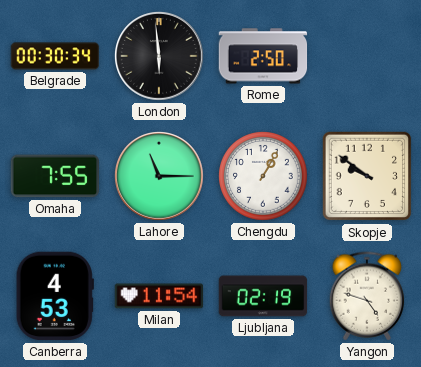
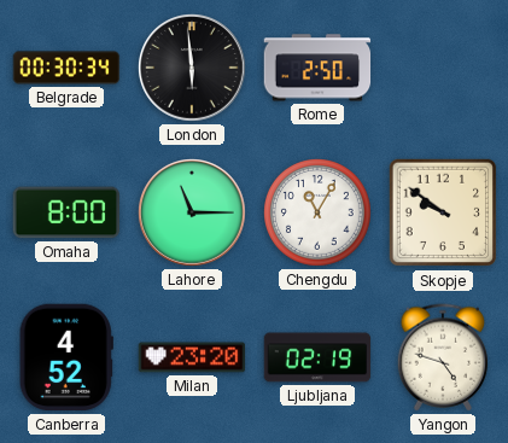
Omaha: 7:55 -> 8:00 (66, 212)
Chengdu: 1:05 -> 11:05 (319, 214)
Canberra: 4:53 -> 4:52 (66, 357)
Milan: 11:54 -> 23:20 (192, 357)
